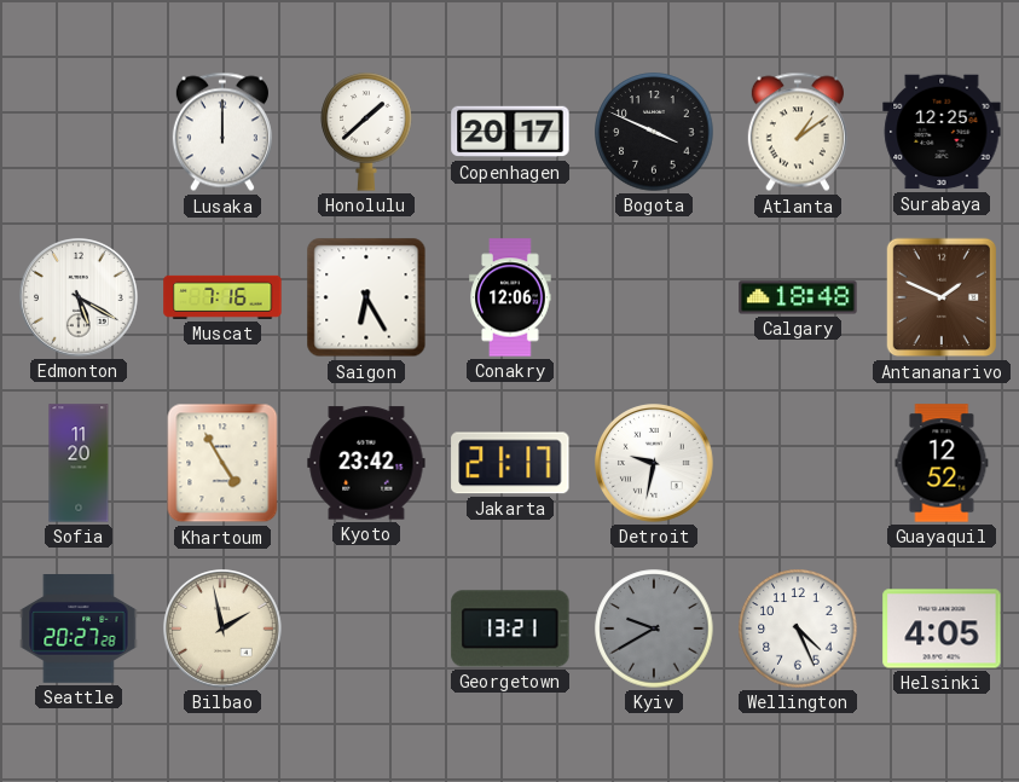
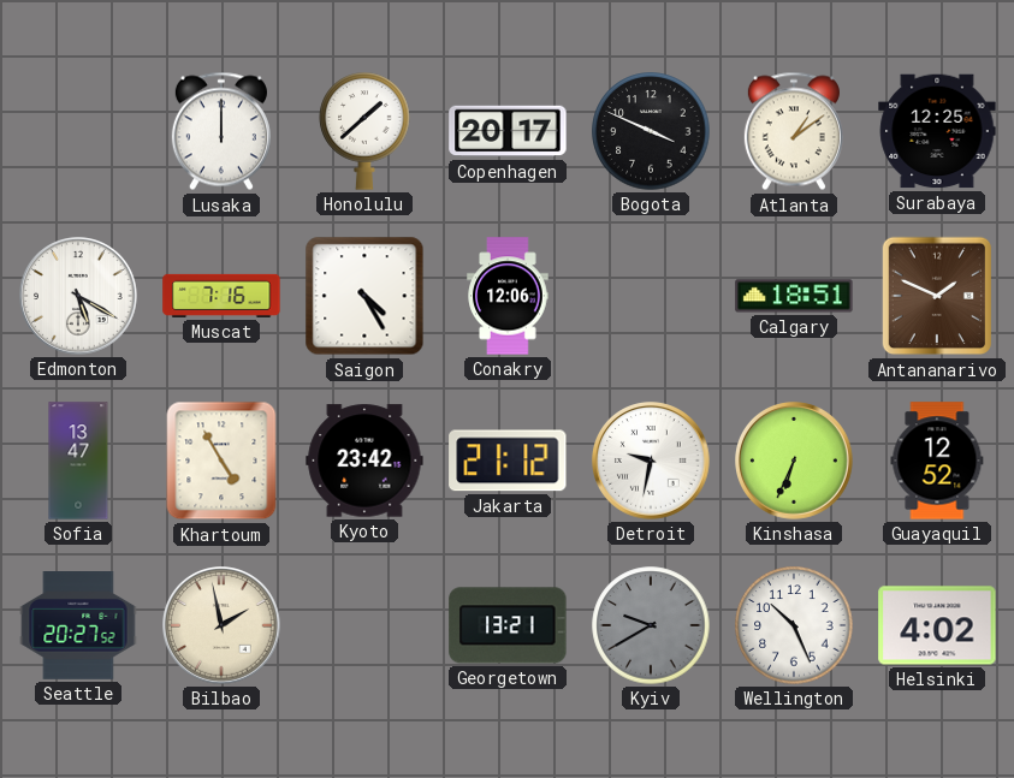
Saigon: 6:25 -> 4:25 (364, 296)
Calgary: 18:48 -> 18:51 (794, 296)
Sofia: 11:20 -> 13:47 (78, 461)
Jakarta: 21:17 -> 21:12 (508, 461)
Kinshasa: none -> 6:34 (795, 462)
Seattle: 20:27:28 -> 20:27:52 (78, 626)
Wellington: 4:26 -> 10:26 (794, 625)
Helsinki: 4:05 -> 4:02 (937, 625)
